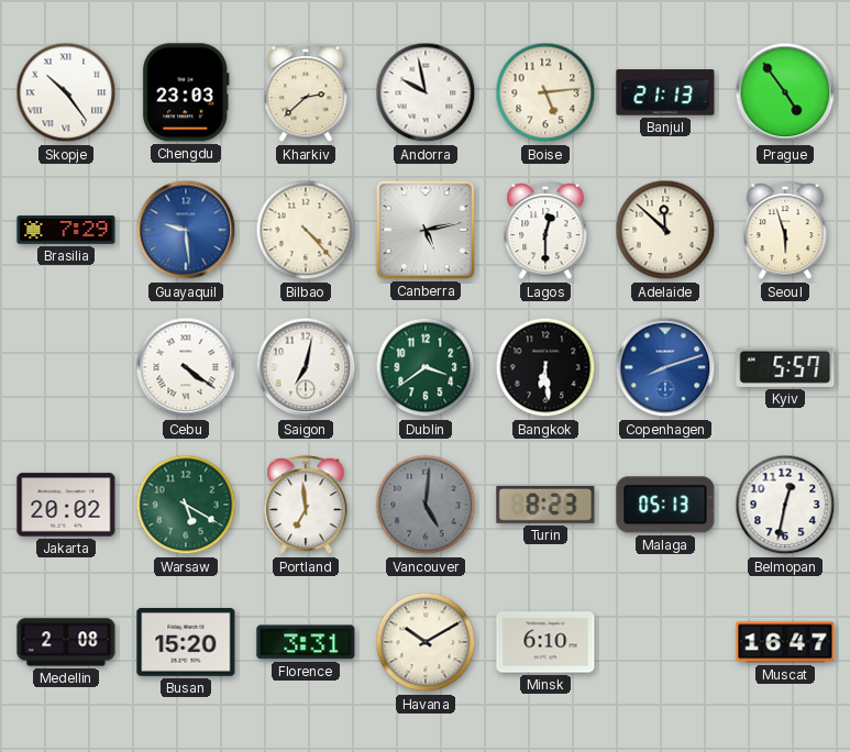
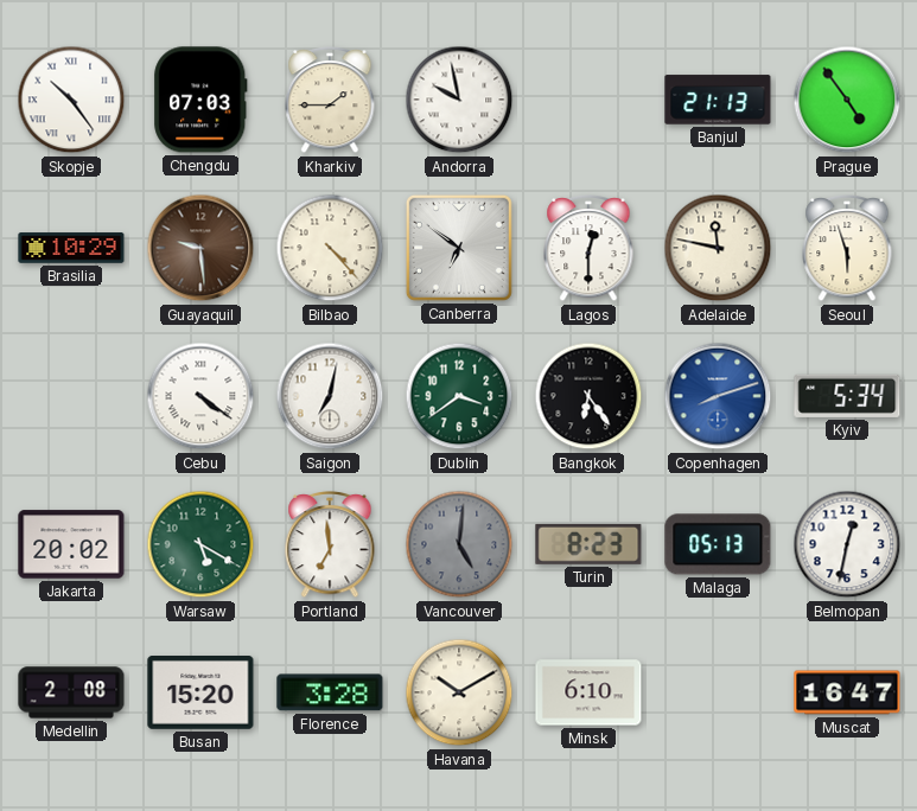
Chengdu: 23:03 -> 07:03 (200, 100)
Kharkiv: 2:38 -> 1:45 (330, 101)
Boise: 5:14 -> none (545, 92)
Brasilia: 7:29 -> 10:29 (71, 248)
Guayaquil dial: blue -> brown (200, 248)
Canberra: 5:13 -> 6:51 (459, 248)
Adelaide: 11:52 -> 11:47 (718, 248)
Bangkok: 6:29 -> 6:24 (588, 396)
Kyiv: 5:57 -> 5:34 (847, 396)
Florence: 3:31 -> 3:28 (330, 692)
